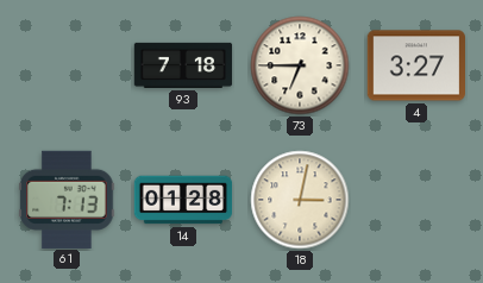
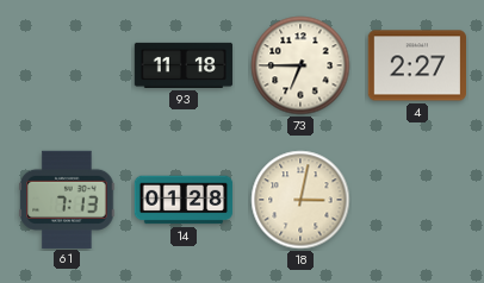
93: 7:18 -> 11:18 (184, 65)
4: 3:27 -> 2:27 (416, 65)
